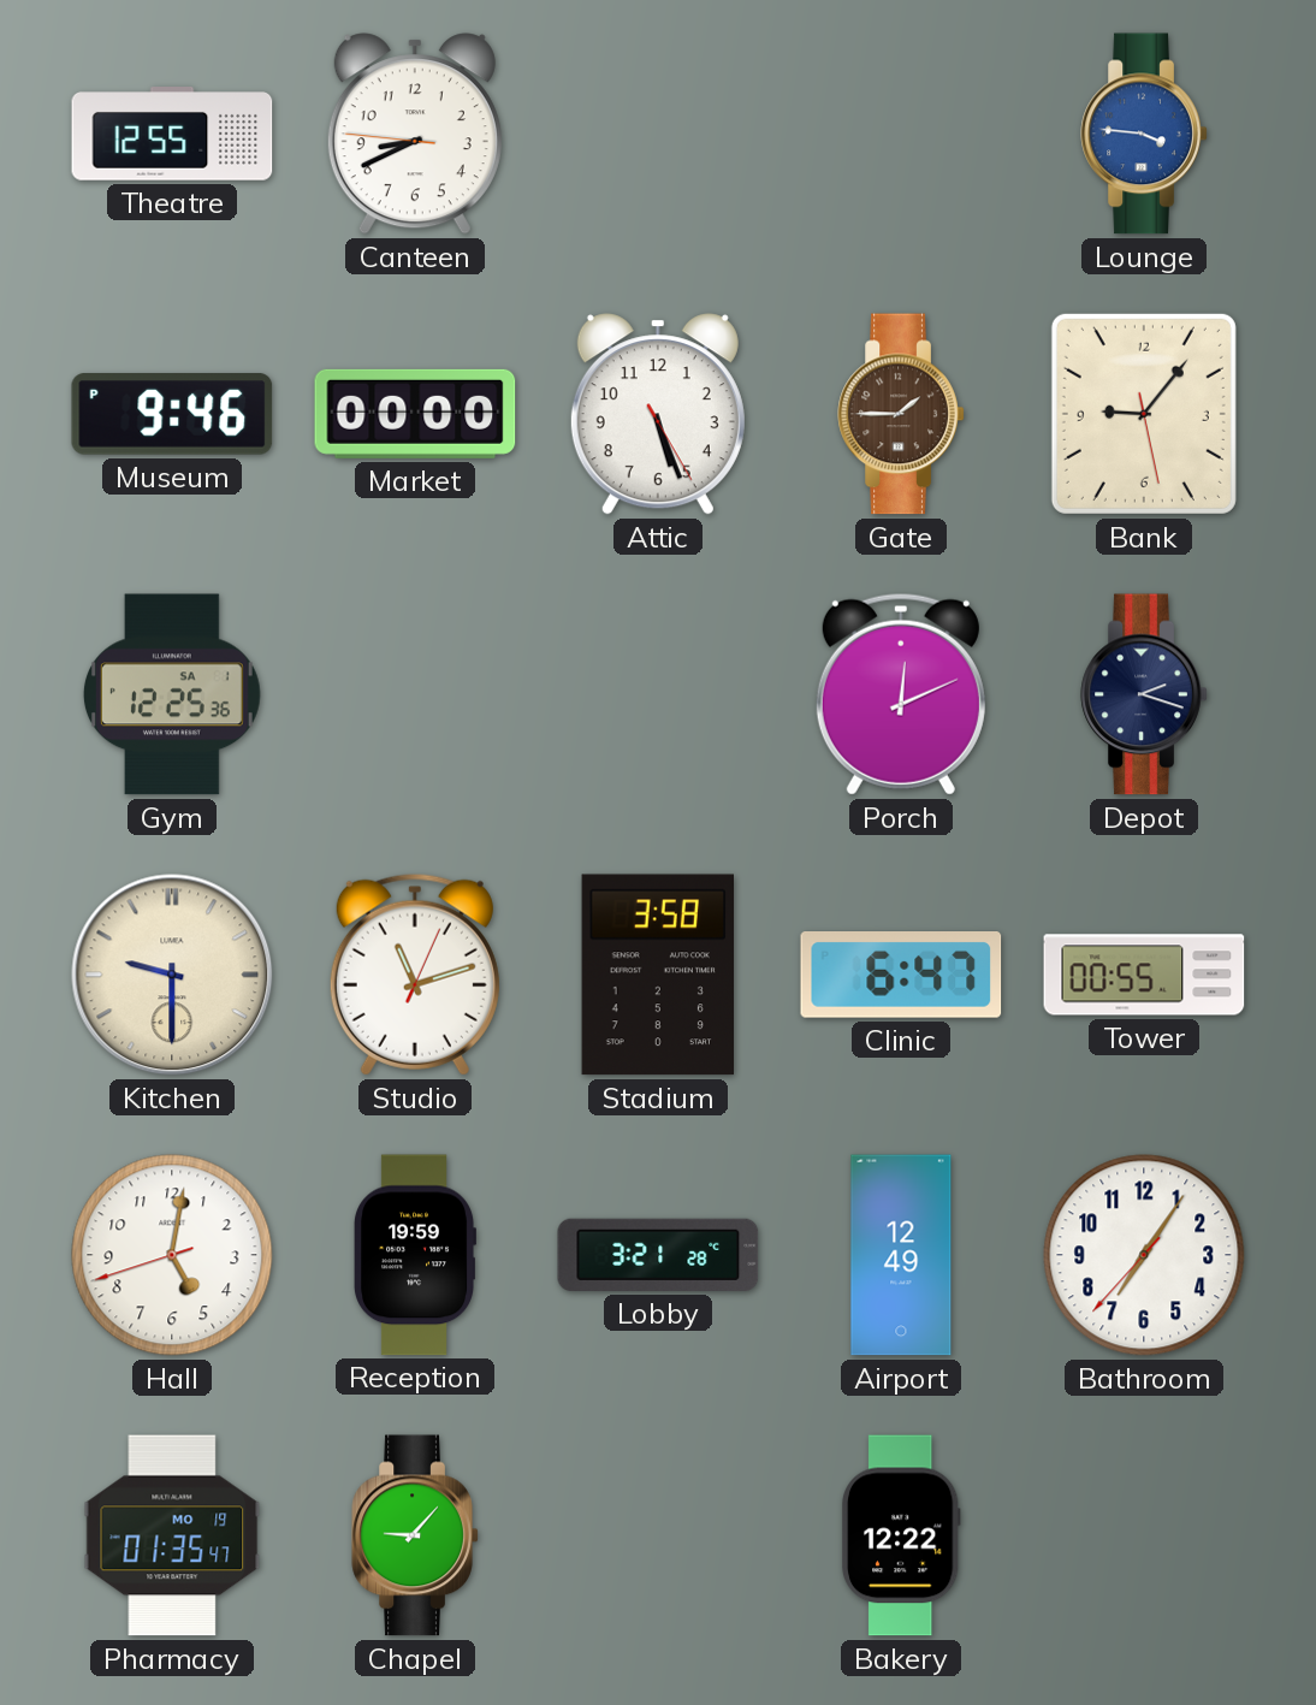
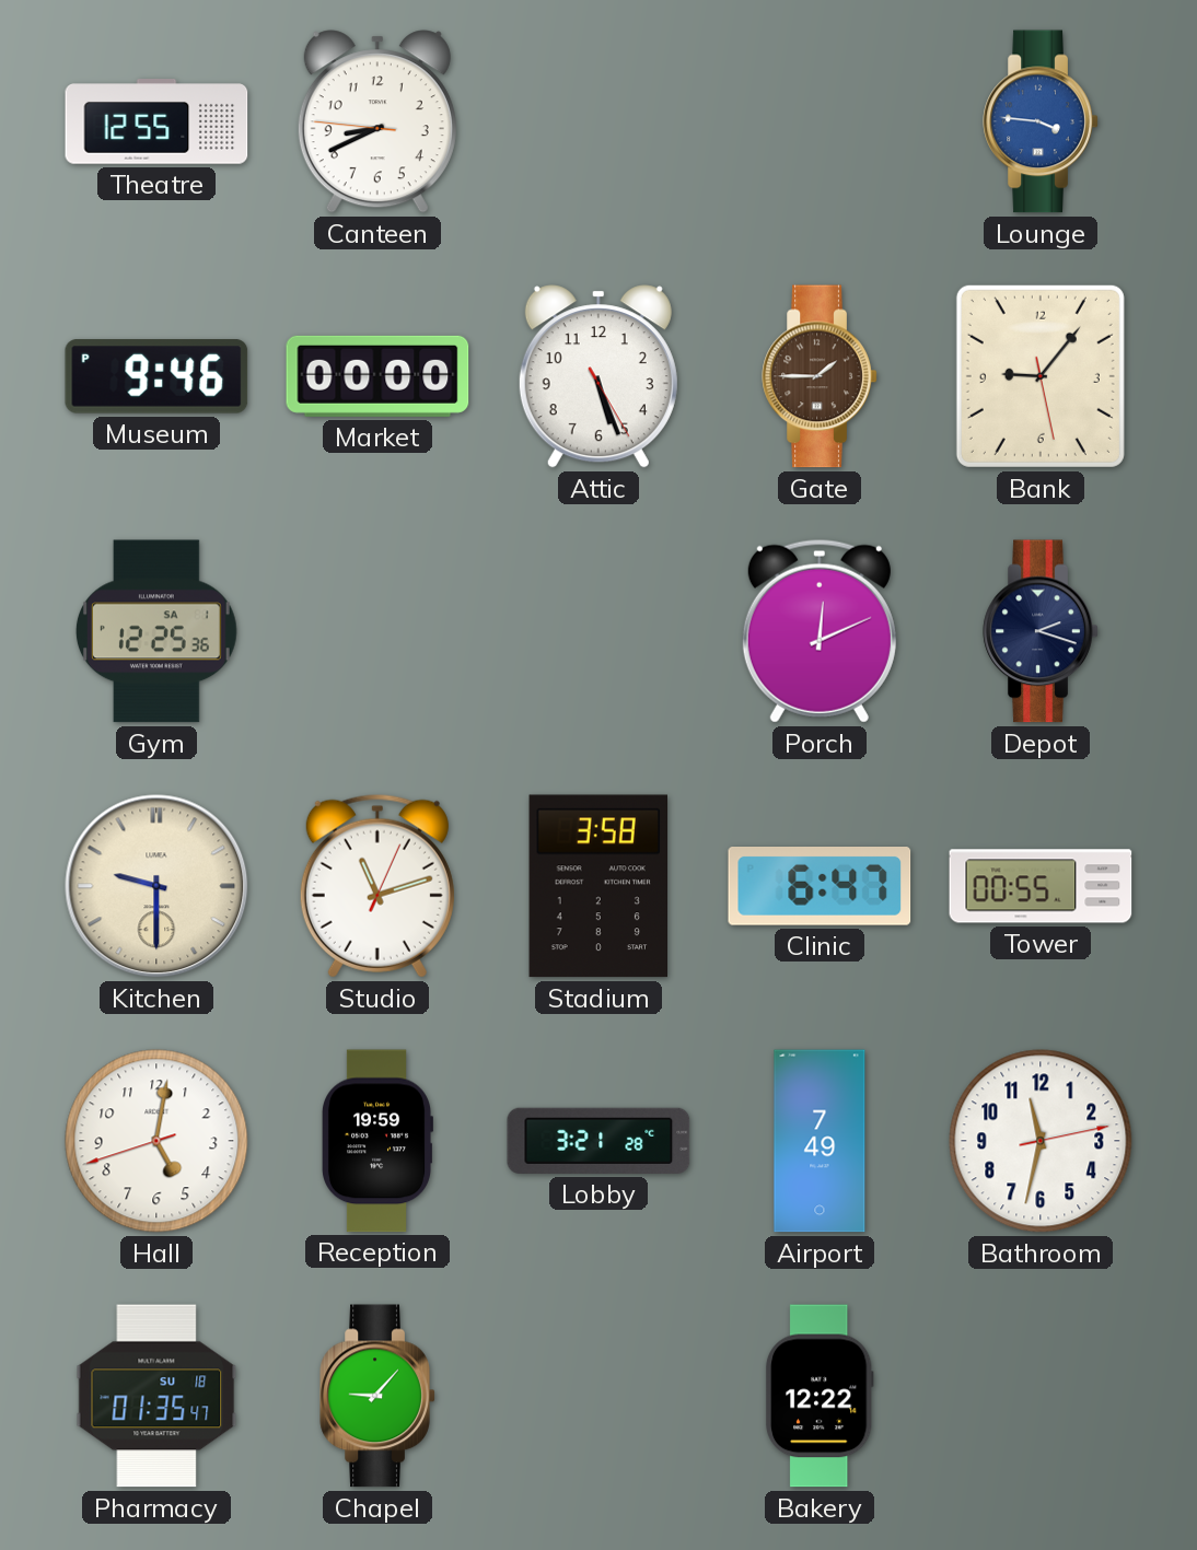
Airport: 12:49 -> 7:49 (820, 1141)
Bathroom: 7:05 -> 11:32 (1041, 1141)
Pharmacy date: MO 19 -> SU 18 (156, 1396)
